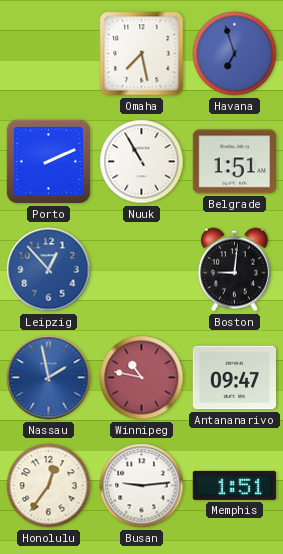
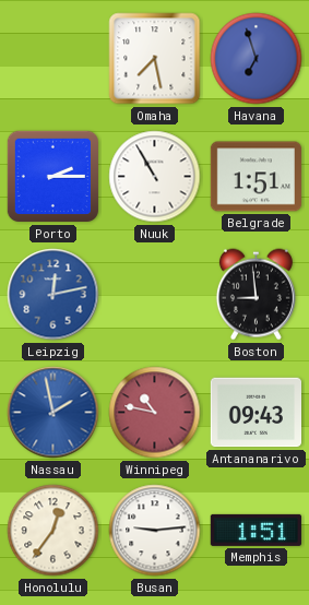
Porto: 2:11 -> 2:15 (52, 176)
Leipzig: 12:53 -> 12:13 (54, 295)
Boston: 9:01 -> 8:59 (255, 295)
Antananarivo: 09:47 -> 09:43 (255, 413)
